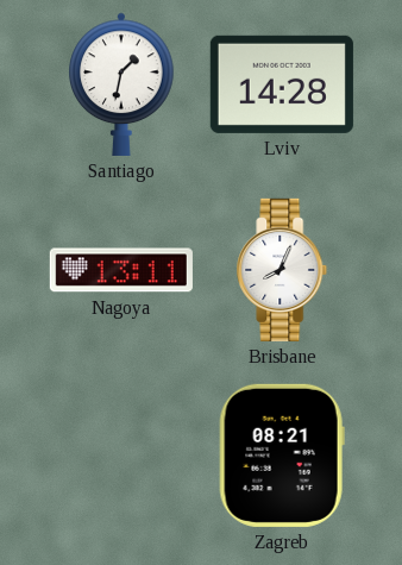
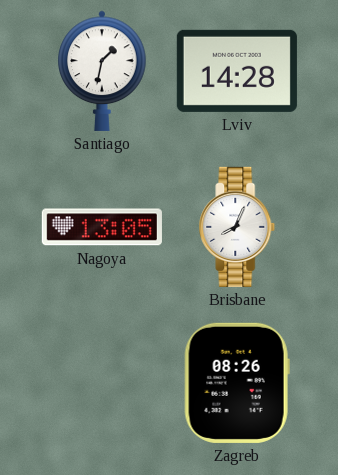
Nagoya: 13:11 -> 13:05 (102, 227)
Zagreb: 08:21 -> 08:26 (237, 383)
